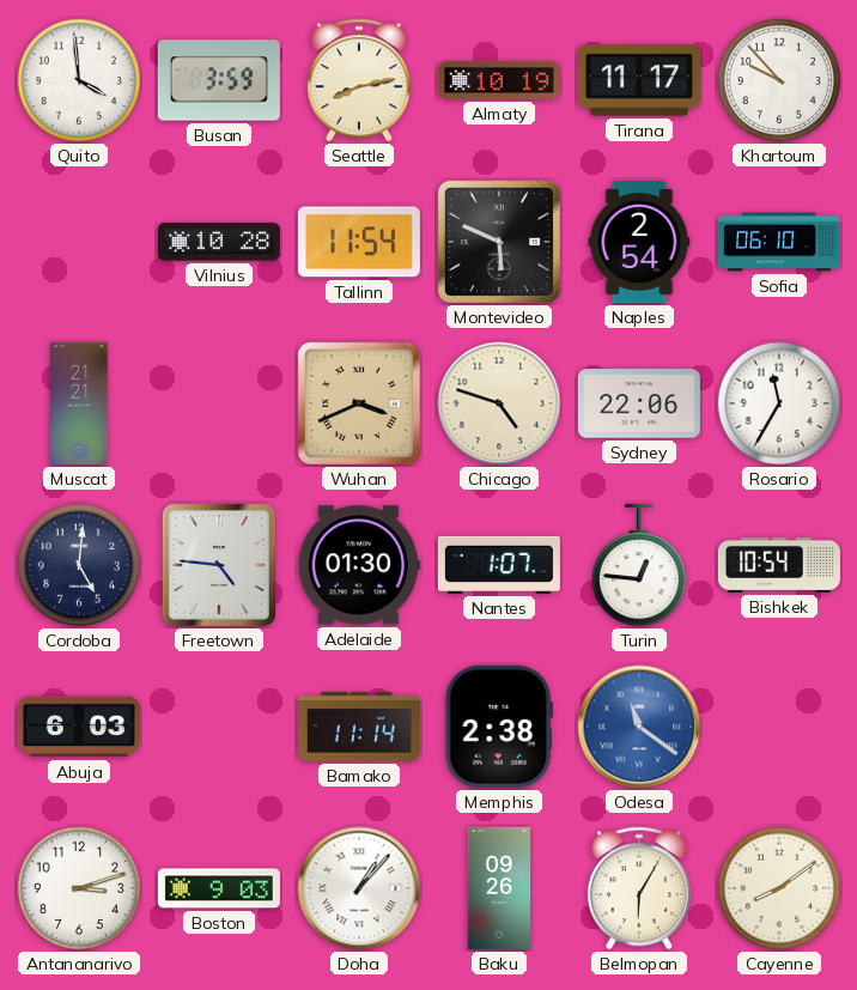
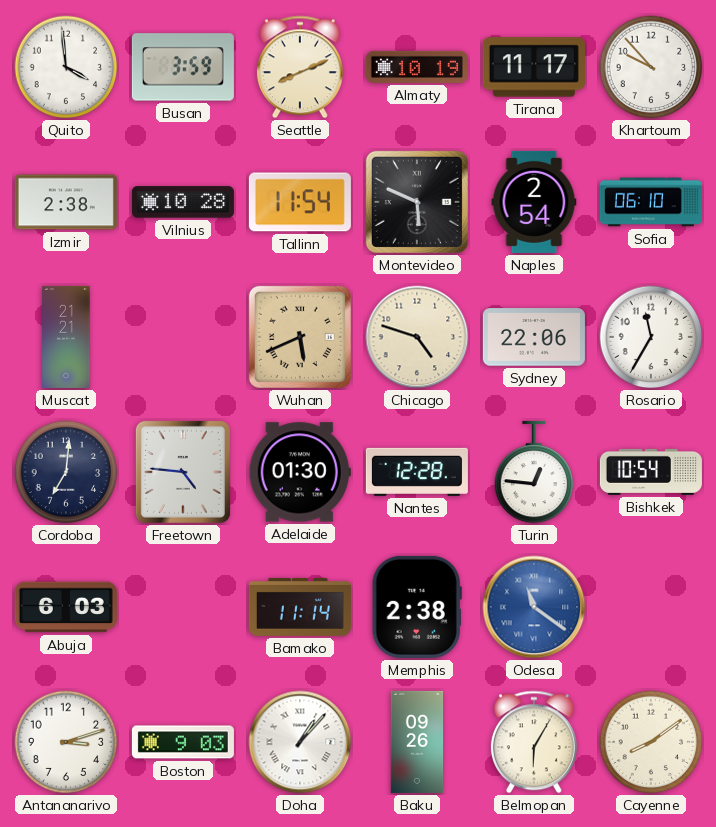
Seattle: 8:13 -> 8:11 (300, 67)
Izmir: none -> 2:38 (66, 202)
Wuhan: 3:41 -> 5:41 (300, 337)
Cordoba: 5:01 -> 7:01 (66, 472)
Nantes: 1:07 -> 12:28 (417, 472)
